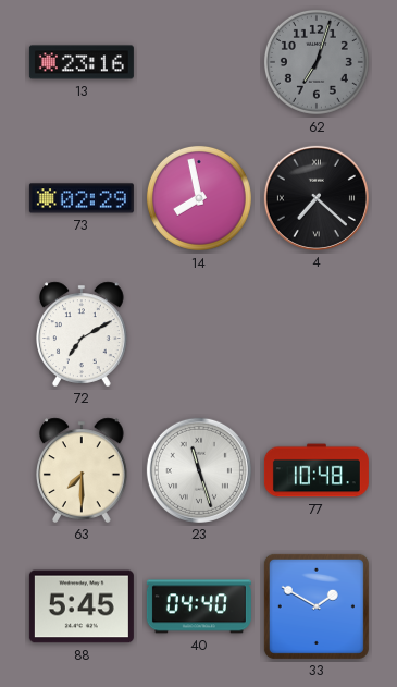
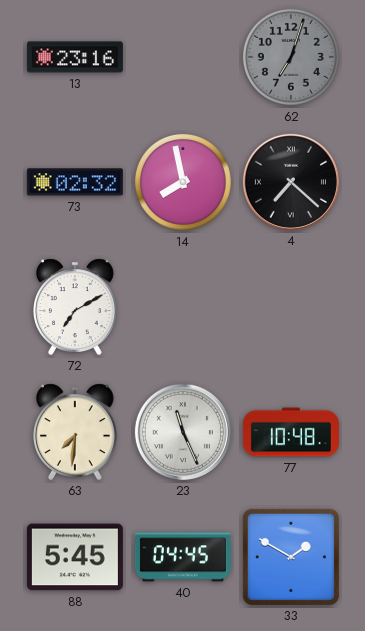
73: 02:29 -> 02:32 (75, 182)
63: 7:30 -> 7:31 (76, 432)
23: 11:27 -> 11:26 (183, 432)
40: 04:40 -> 04:45 (183, 557)
